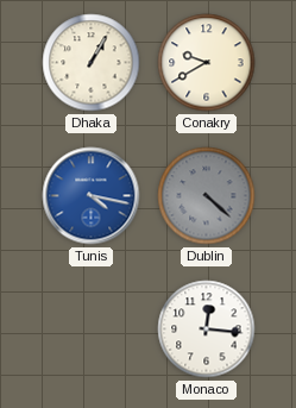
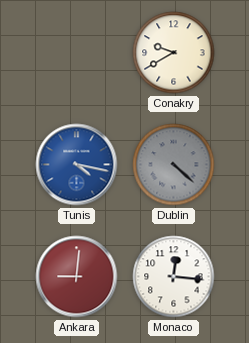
Dhaka: 1:05 -> none (92, 63)
Ankara: none -> 9:01 (77, 277)
